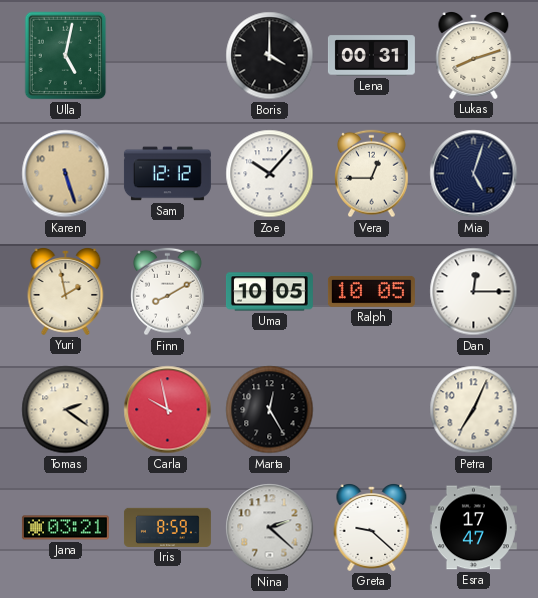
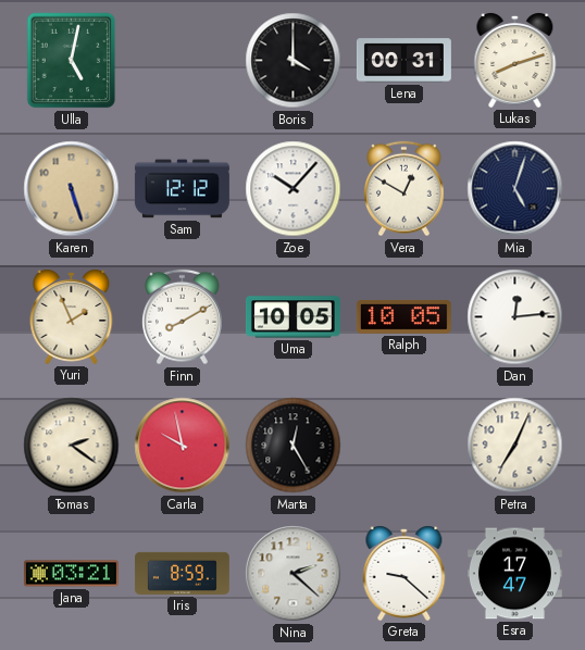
Vera: 12:45 -> 12:50 (404, 189)
Yuri: 1:58 -> 1:56 (72, 317)
Dan: 12:15 -> 12:14 (515, 317)
